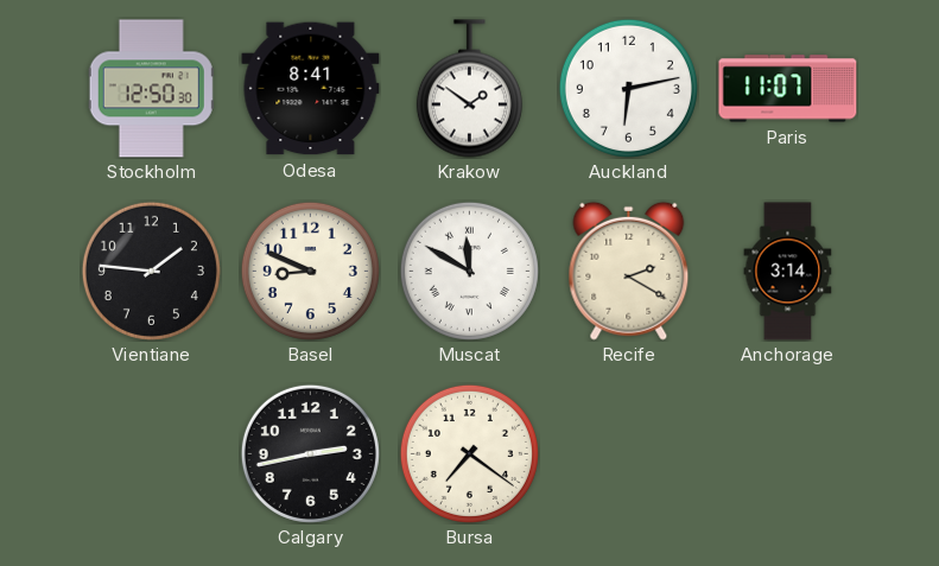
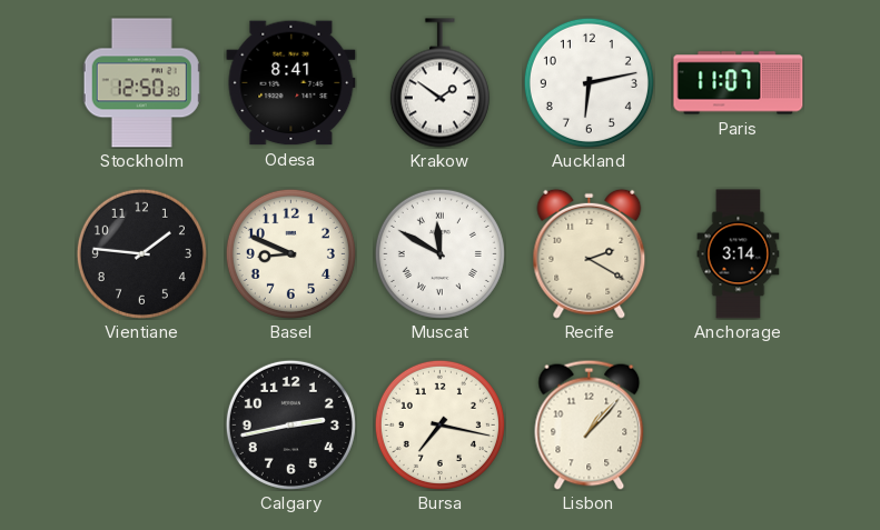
Bursa: 7:21 -> 7:17 (439, 424)
Lisbon: none -> 1:07 (590, 424)
